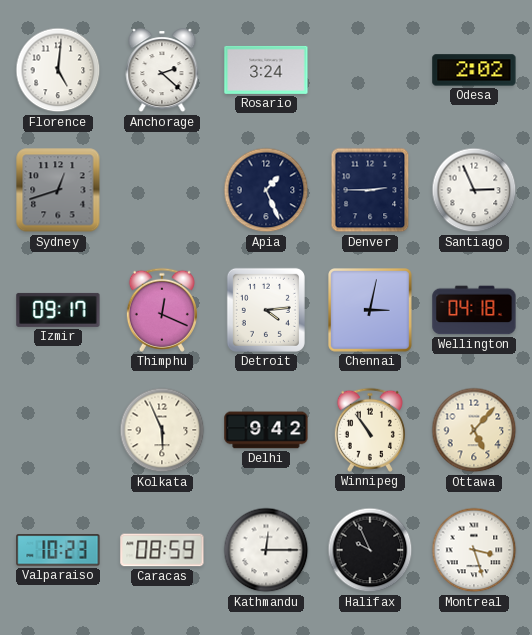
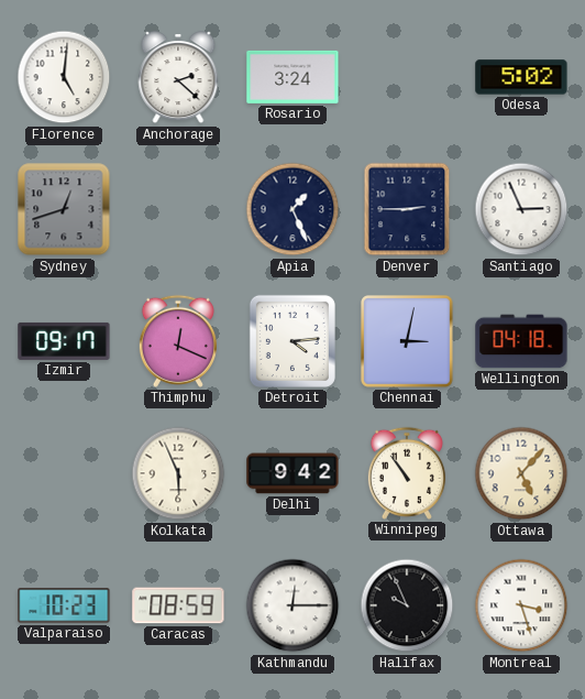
Odesa: 2:02 -> 5:02 (521, 77)
